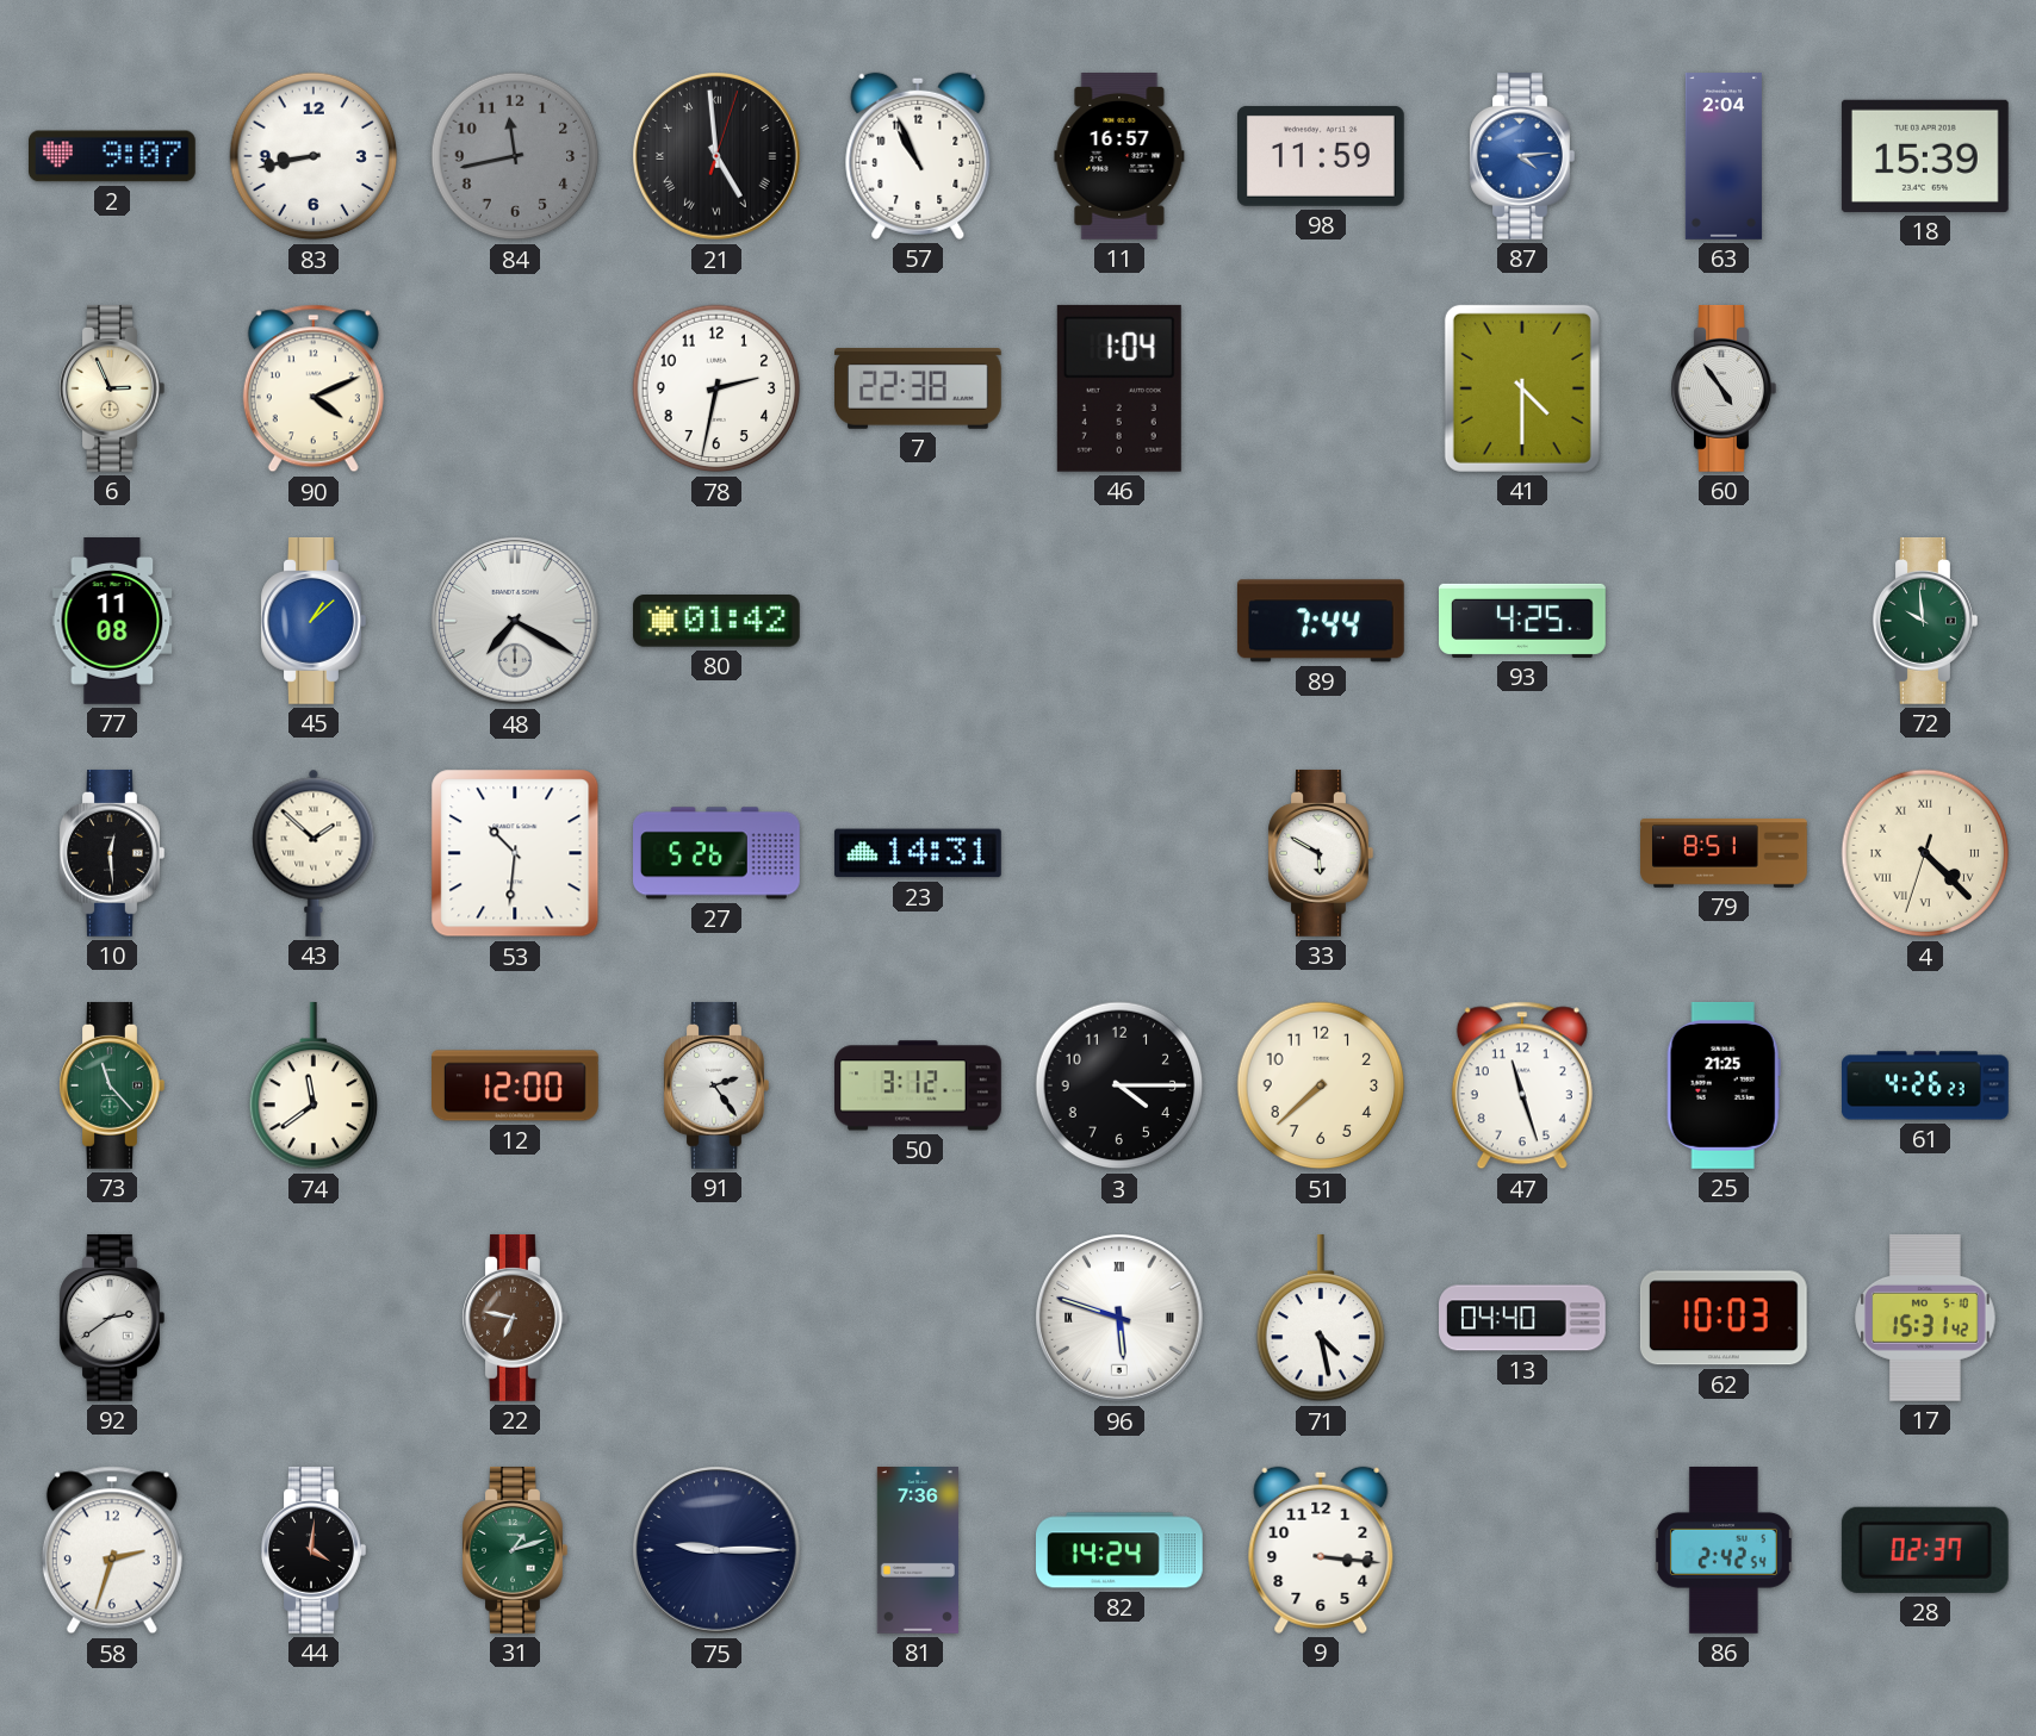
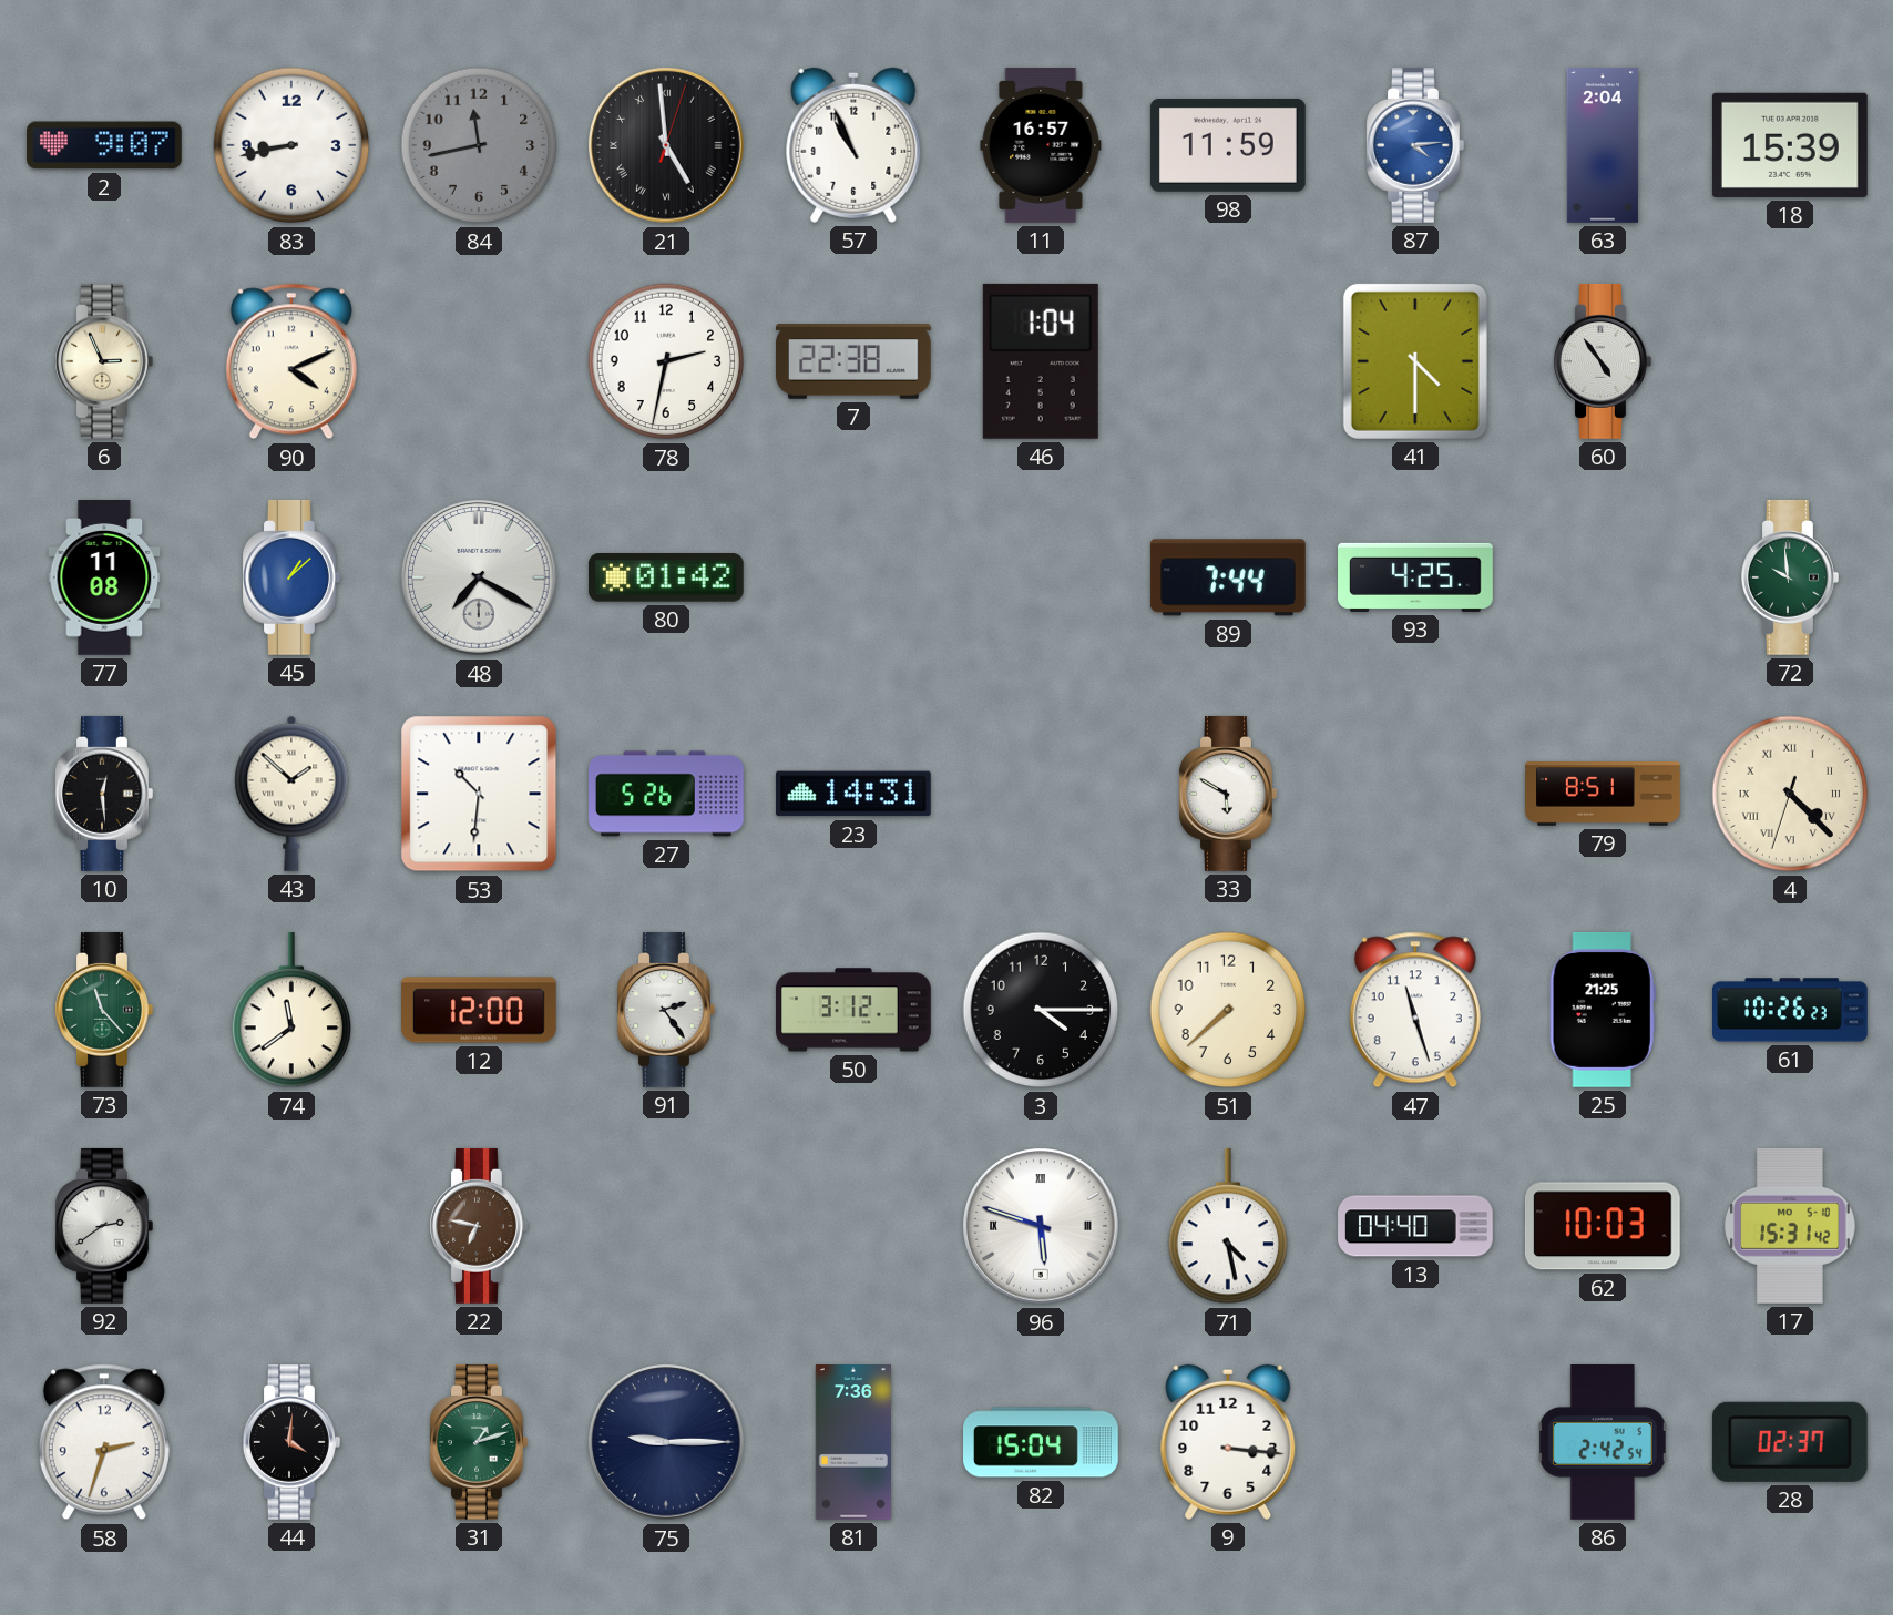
61: 4:26 -> 10:26 (1791, 1010)
82: 14:24 -> 15:04 (1042, 1442)
